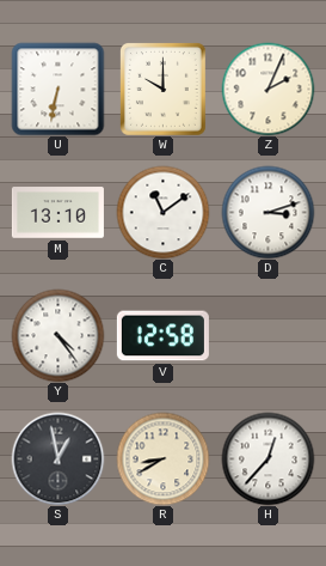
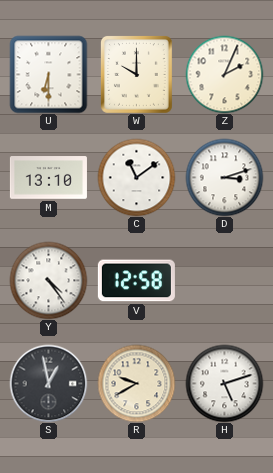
U: 6:32 -> 6:30 (48, 74)
R: 8:40 -> 9:40 (136, 383)
H: 12:37 -> 5:12 (224, 383)
